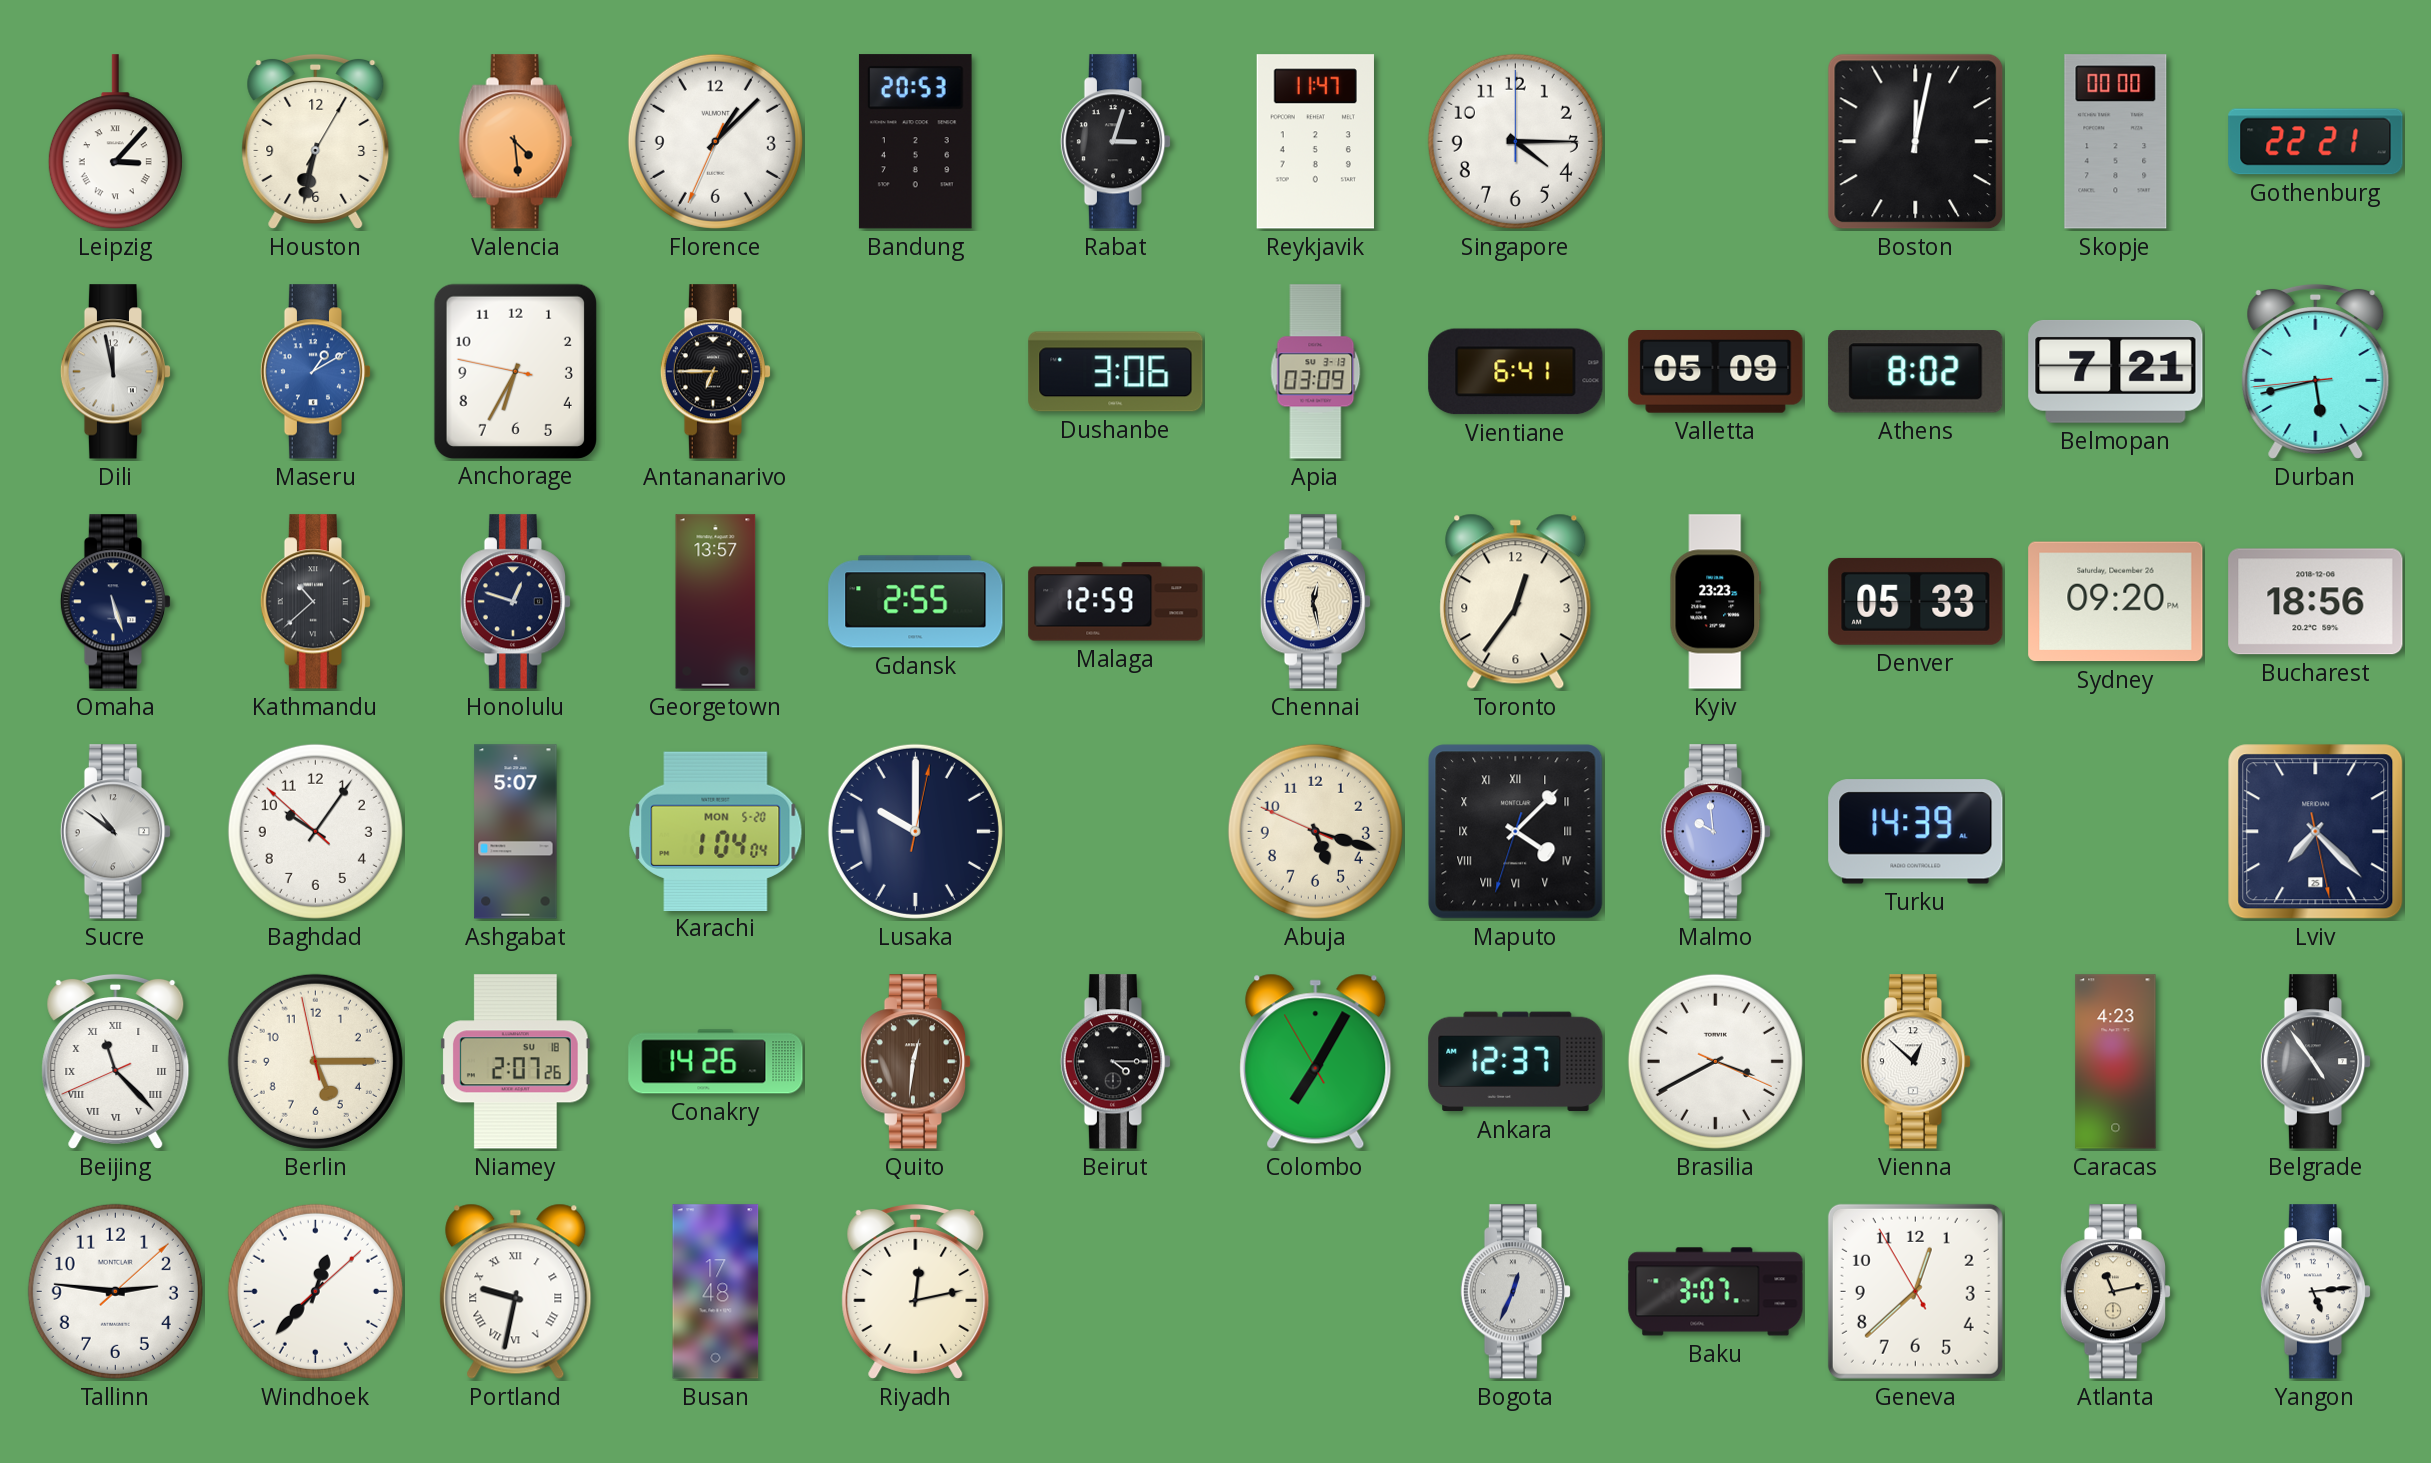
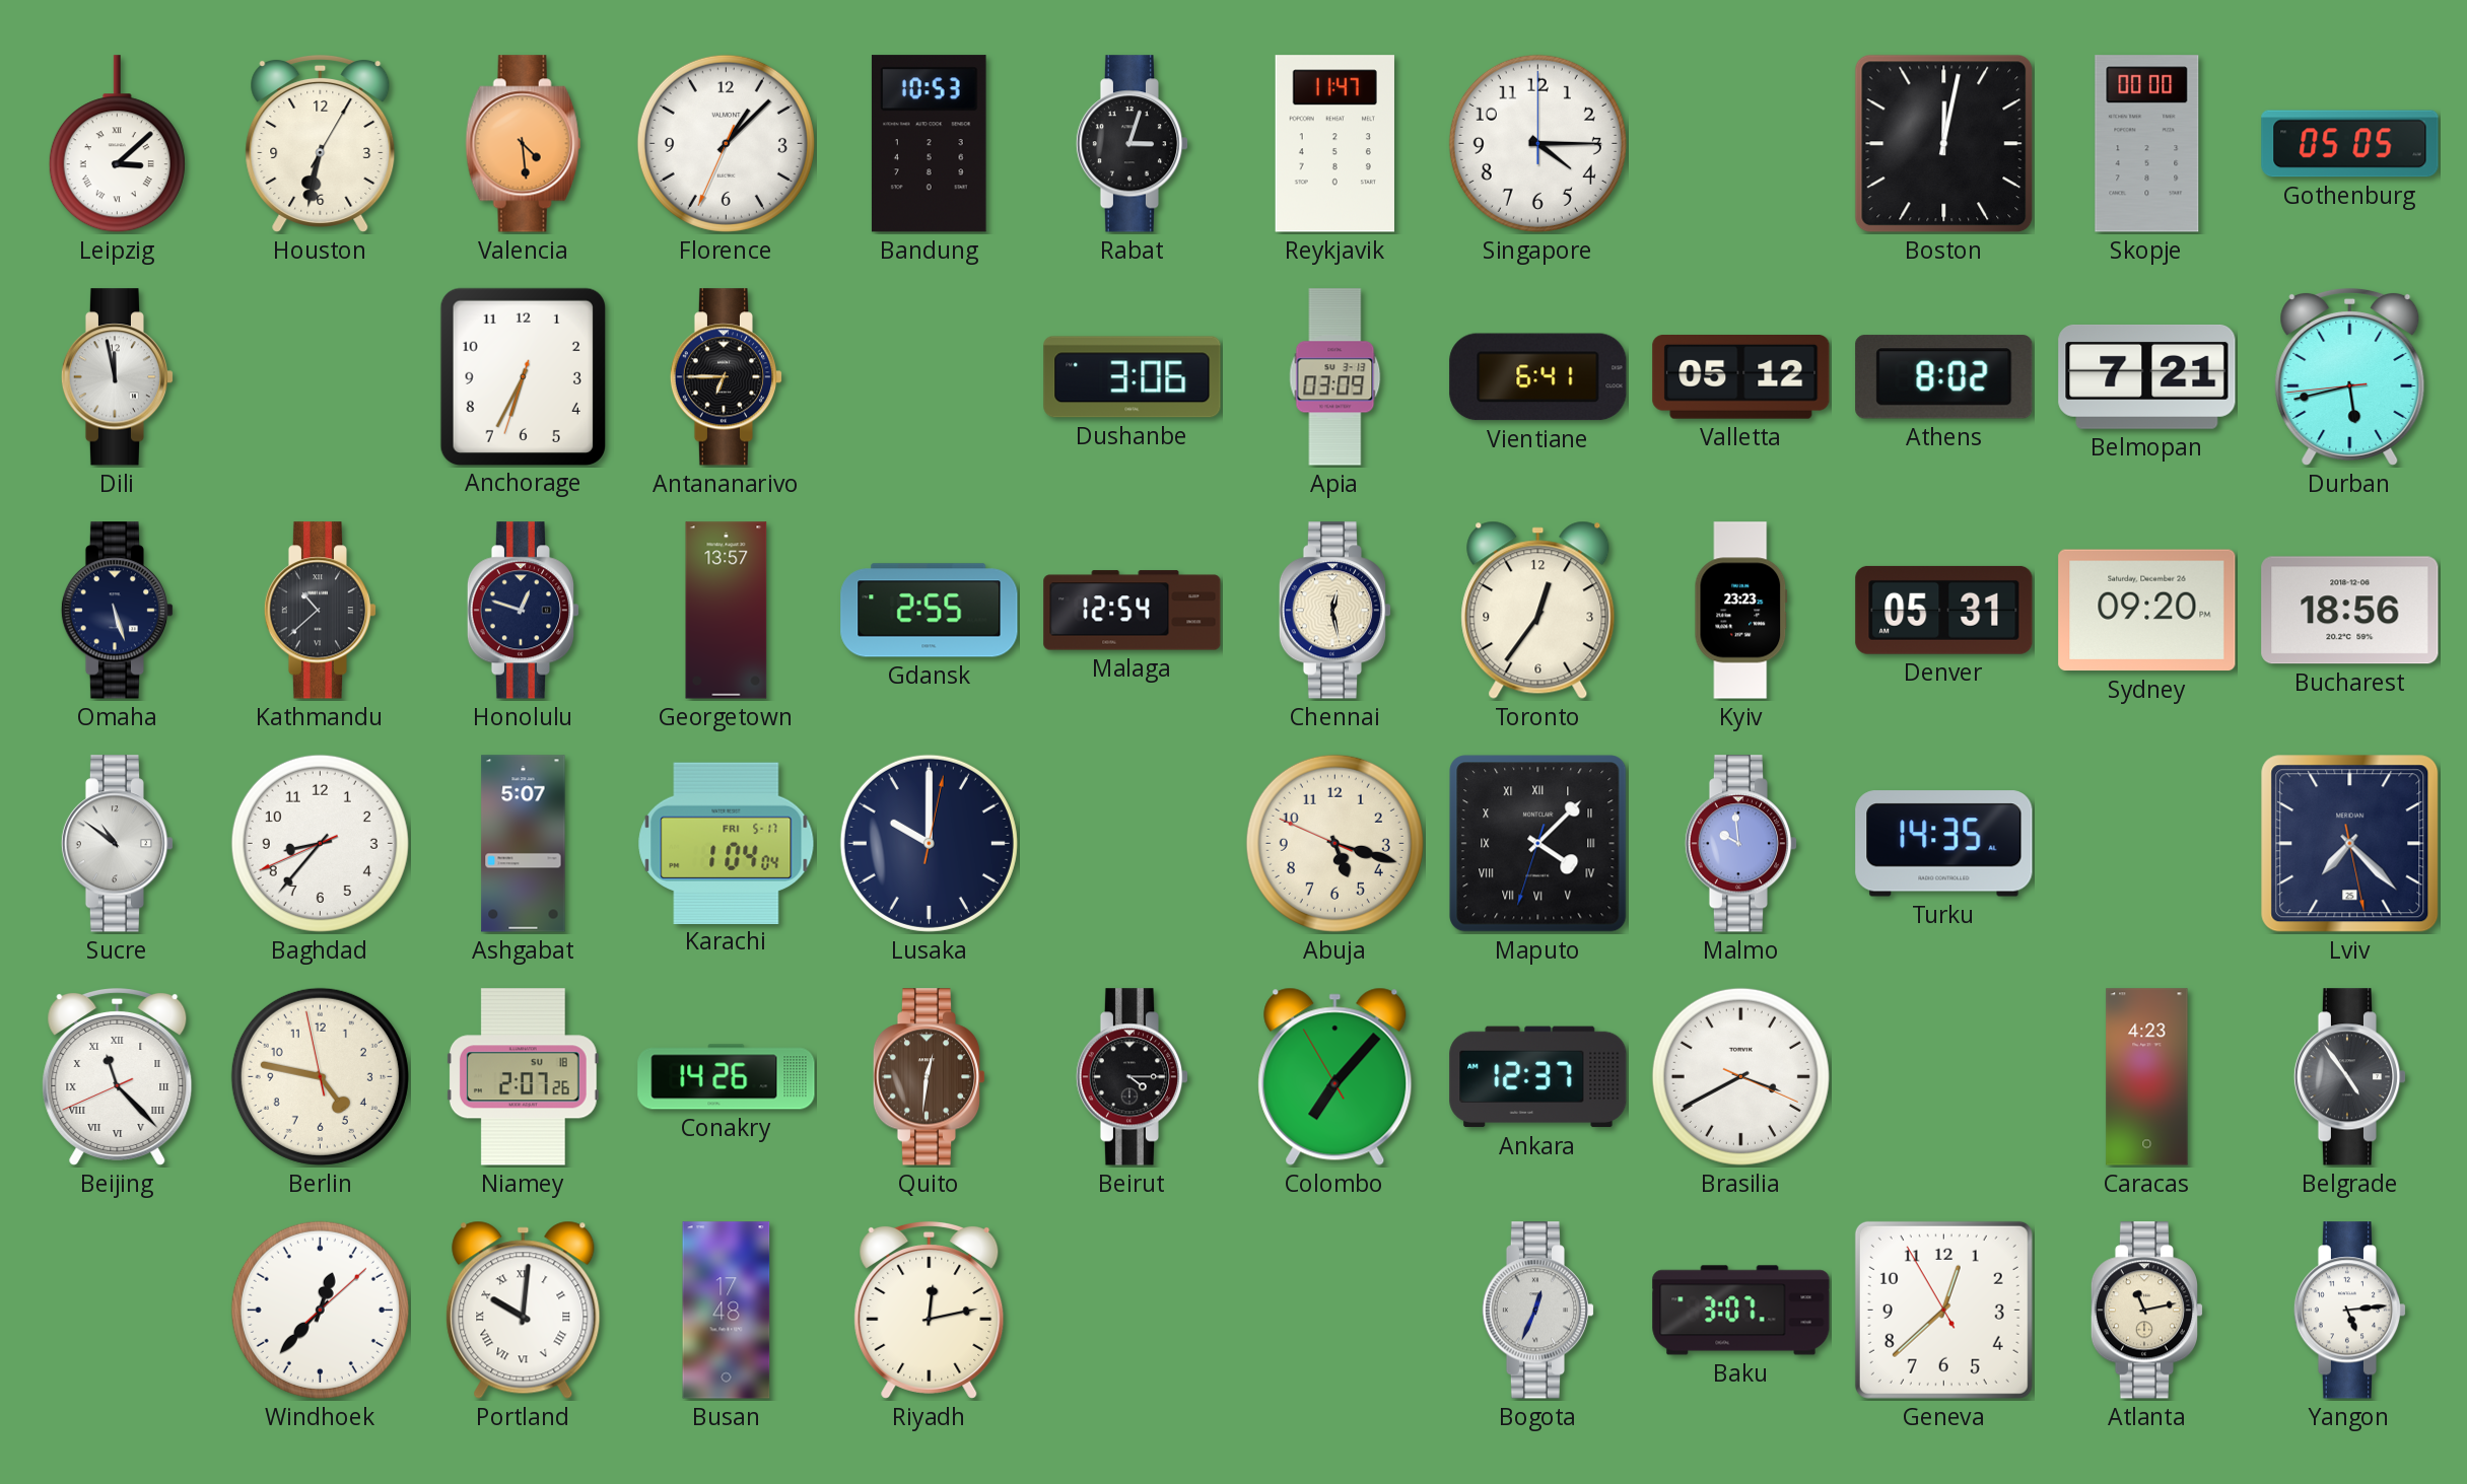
Leipzig: 3:07 -> 3:08 (117, 144)
Bandung: 20:53 -> 10:53 (929, 144)
Gothenburg: 22:21 -> 05:05 (2350, 144)
Maseru: 1:10 -> none (316, 372)
Anchorage: 6:34:47 -> 6:34:33 (523, 376)
Valletta: 05:09 -> 05:12 (1741, 377)
Malaga: 12:59 -> 12:54 (1133, 611)
Denver: 05:33 -> 05:31 (1944, 610)
Baghdad: 10:05 -> 8:36 (320, 843)
Karachi date: MON 5-20 -> FRI 5-17 (727, 843)
Turku: 14:39 -> 14:35 (1944, 844)
Berlin: 5:14 -> 4:46 (320, 1076)
Colombo: 7:04 -> 7:06 (1335, 1076)
Vienna: 12:52 -> none (1916, 1062)
Tallinn: 2:46 -> none (115, 1291)
Portland: 9:32 -> 10:01 (524, 1310)
